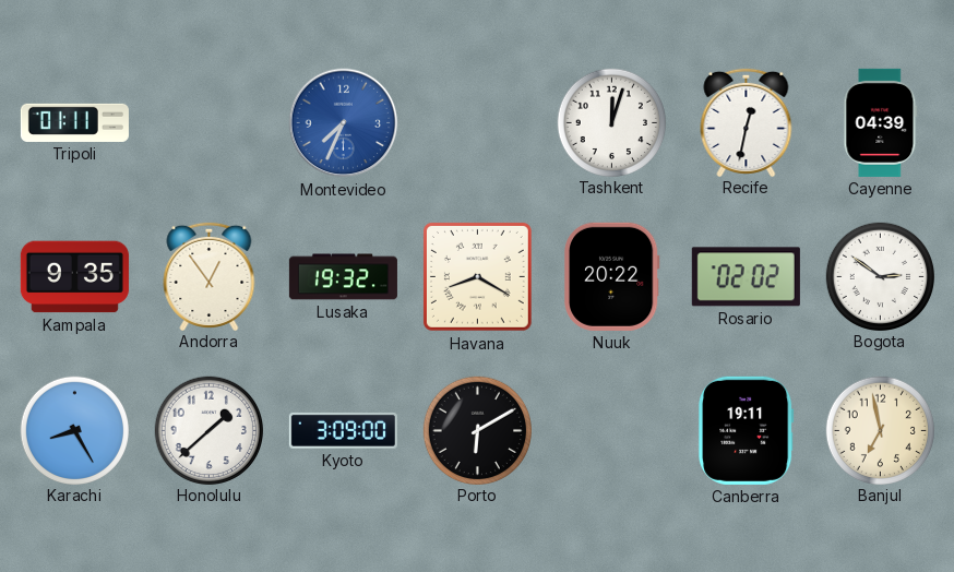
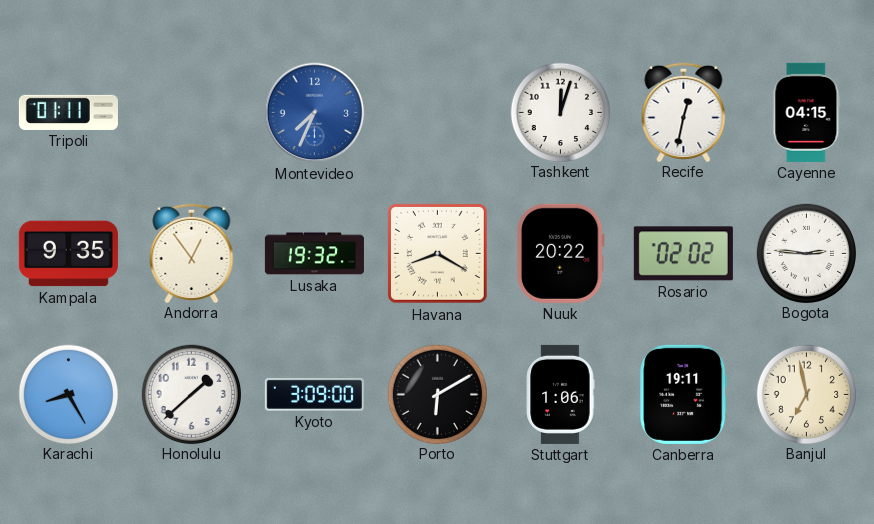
Cayenne: 04:39 -> 04:15 (807, 112)
Bogota: 2:51 -> 2:46 (806, 253)
Stuttgart: none -> 1:06 (560, 394)
